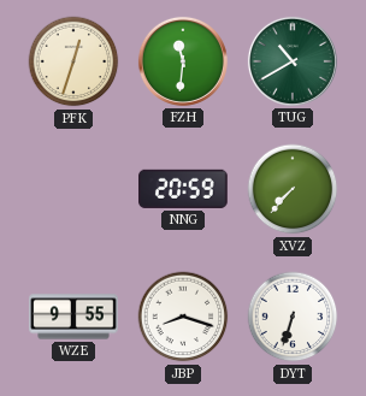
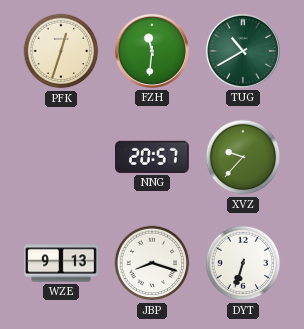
NNG: 20:59 -> 20:57 (153, 157)
XVZ: 7:37 -> 9:37 (243, 157)
WZE: 9:55 -> 9:13 (61, 263)
